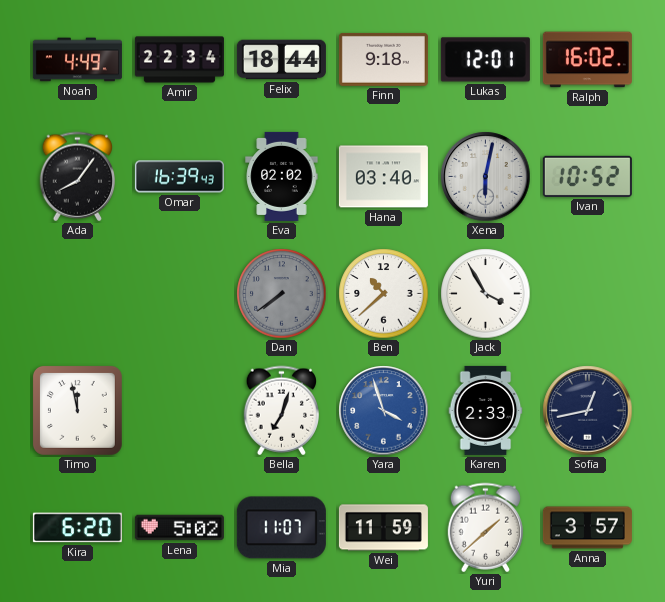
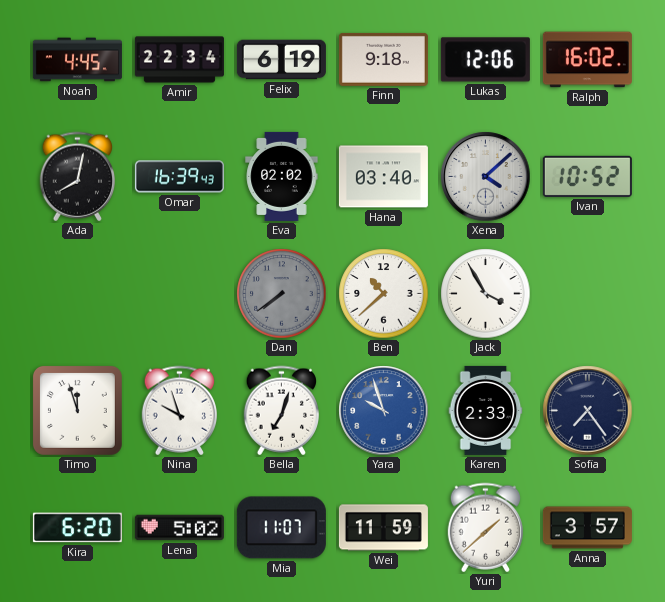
Noah: 4:49 -> 4:45 (77, 60)
Felix: 18:44 -> 6:19 (281, 60)
Lukas: 12:01 -> 12:06 (485, 60)
Ada: 8:06 -> 8:02 (77, 177)
Xena: 6:02 -> 4:08 (486, 177)
Timo: 11:58 -> 11:57 (77, 410)
Nina: none -> 9:57 (179, 411)
Yara: 3:57 -> 9:57 (384, 411)
Sofia: 12:43 -> 7:24 (588, 411)
